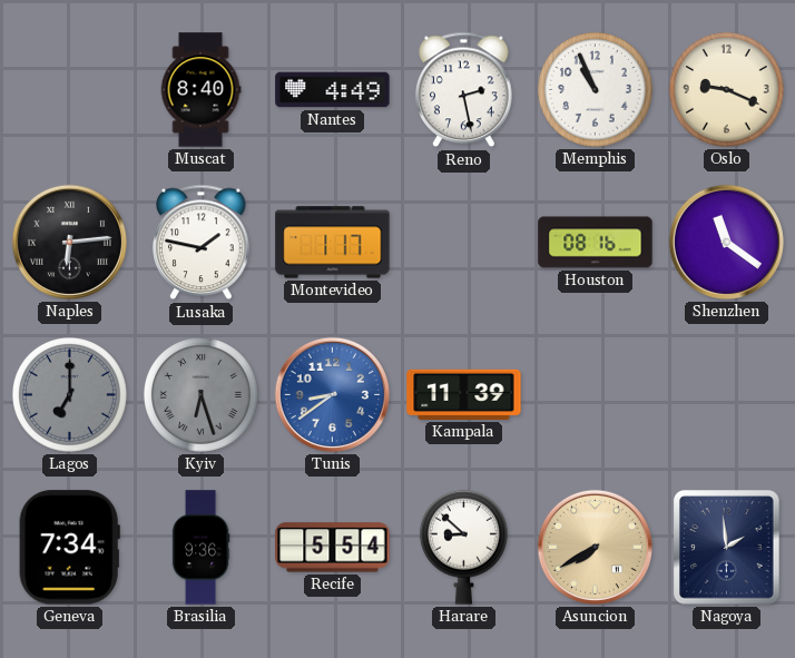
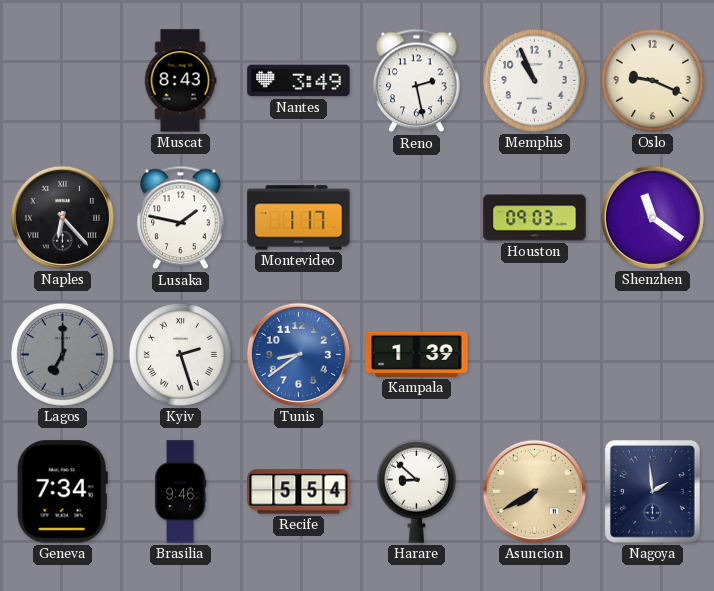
Muscat: 8:40 -> 8:43 (180, 81)
Nantes: 4:49 -> 3:49 (299, 81)
Naples: 6:14 -> 6:23 (62, 217)
Houston: 08:16 -> 09:03 (535, 218)
Kyiv: 6:27 -> 2:27 (180, 354)
Kyiv dial: grey -> white (180, 354)
Kampala: 11:39 -> 1:39 (417, 354)
Brasilia: 9:36 -> 9:46 (180, 492)
